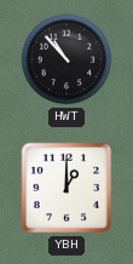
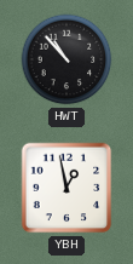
YBH: 1:00 -> 12:58 (66, 188)
